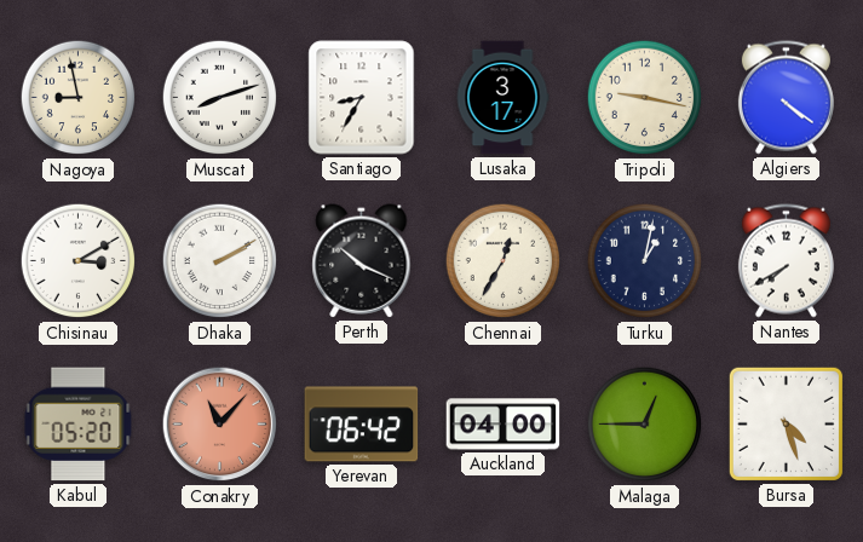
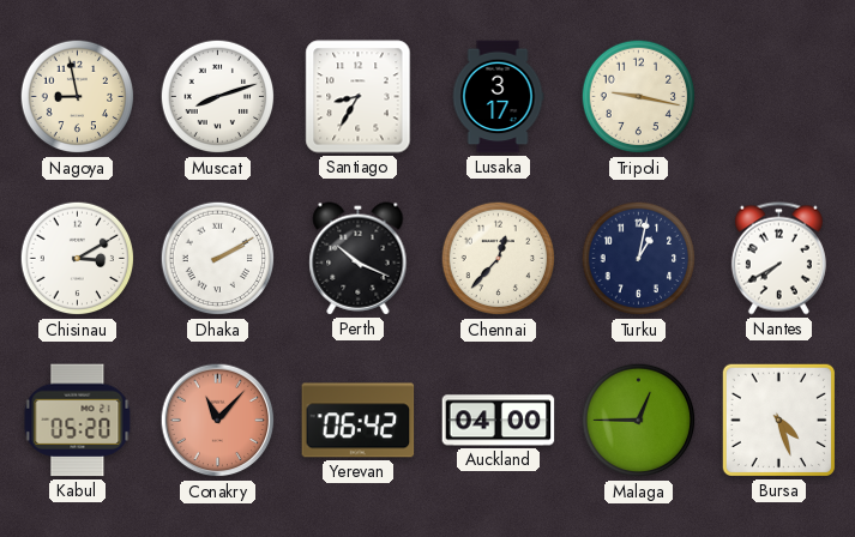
Algiers: 4:21 -> none (786, 98)
Chennai: 12:35 -> 12:37 (499, 259)
